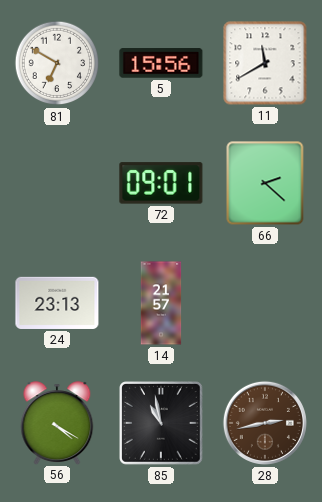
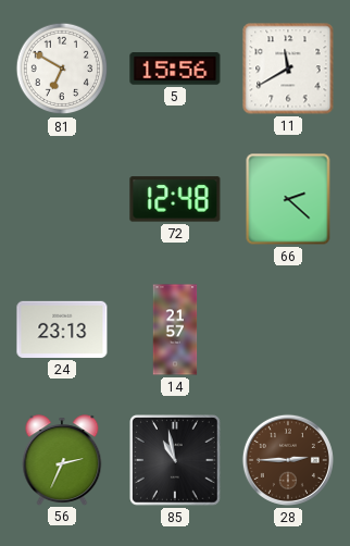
72: 09:01 -> 12:48 (175, 199)
56: 4:20 -> 2:34 (62, 460)
28: 2:43 -> 2:45 (288, 460)
